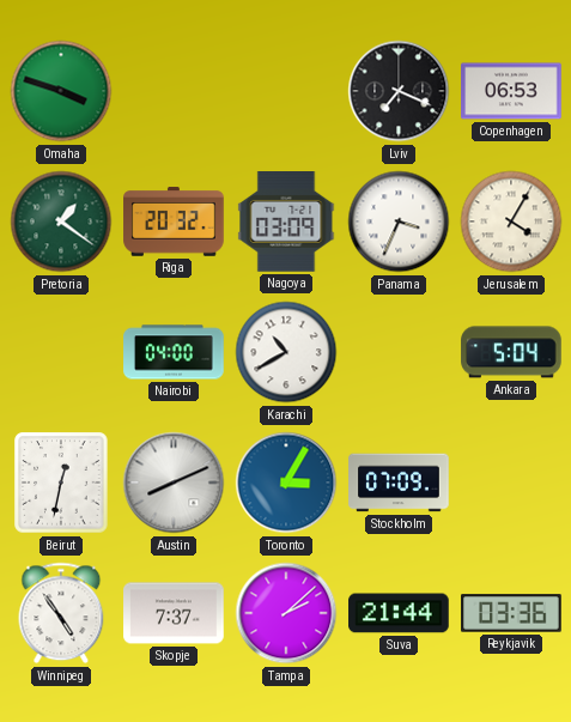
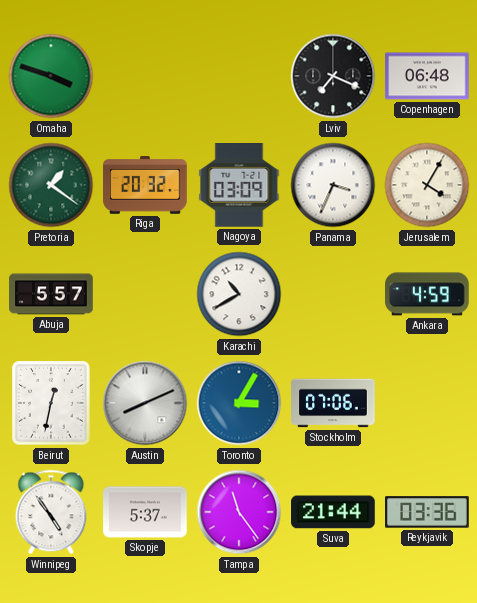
Copenhagen: 06:53 -> 06:48 (427, 76)
Abuja: none -> 5:57 (51, 294)
Nairobi: 04:00 -> none (174, 352)
Ankara: 5:04 -> 4:59 (427, 294)
Stockholm: 07:09 -> 07:06 (333, 403)
Skopje: 7:37 -> 5:37 (145, 512)
Tampa: 2:08 -> 11:24 (239, 512)
